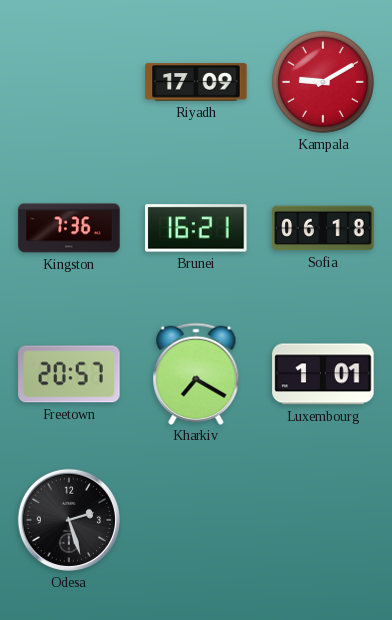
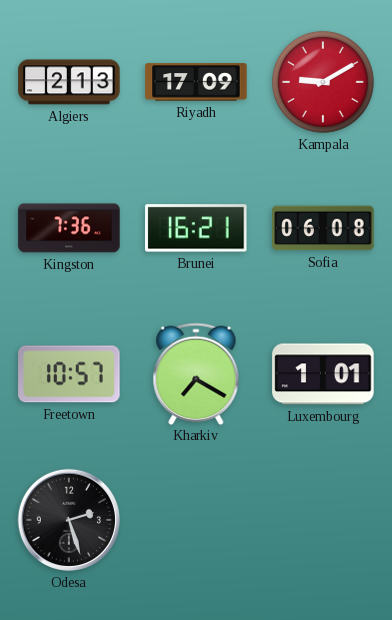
Algiers: none -> 2:13 (69, 82)
Sofia: 06:18 -> 06:08 (323, 228)
Freetown: 20:57 -> 10:57 (69, 374)
